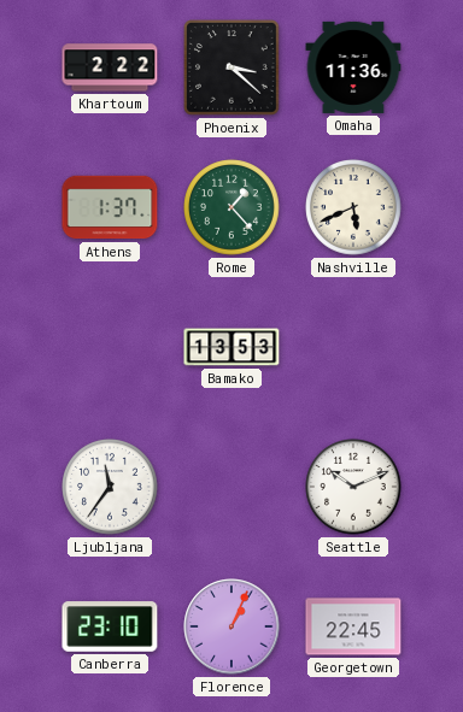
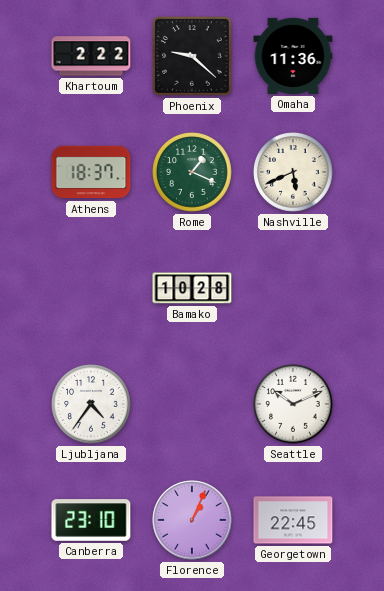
Phoenix: 3:22 -> 9:22 (193, 57)
Athens: 1:37 -> 18:37 (91, 172)
Rome: 1:23 -> 1:19 (192, 172)
Bamako: 13:53 -> 10:28 (192, 288)
Ljubljana: 11:36 -> 4:36 (91, 404)
